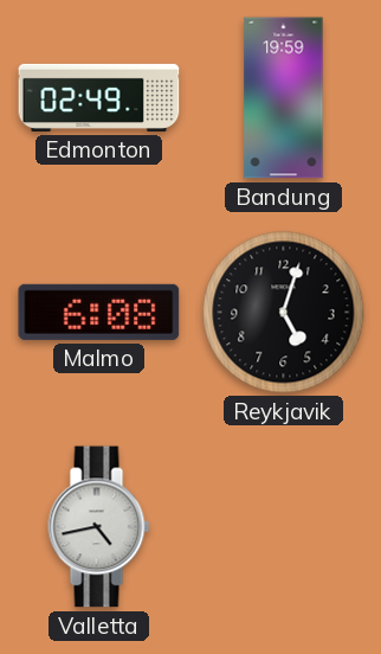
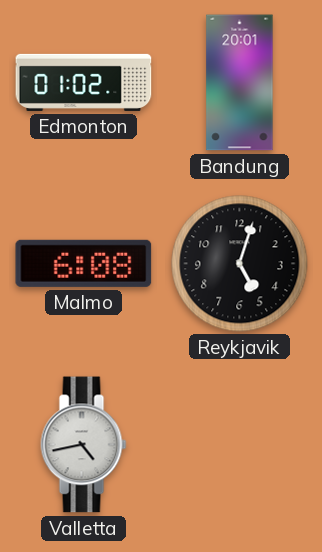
Edmonton: 02:49 -> 01:02 (84, 82)
Bandung: 19:59 -> 20:01 (240, 83)
